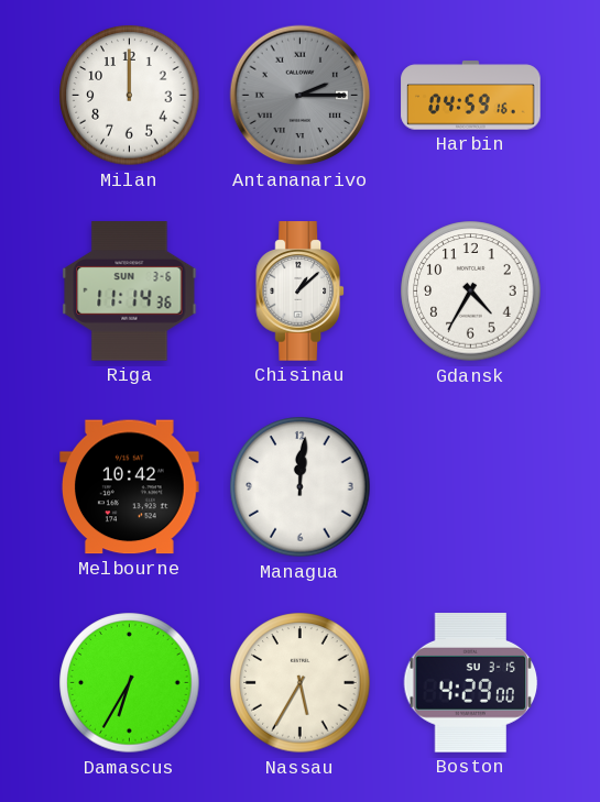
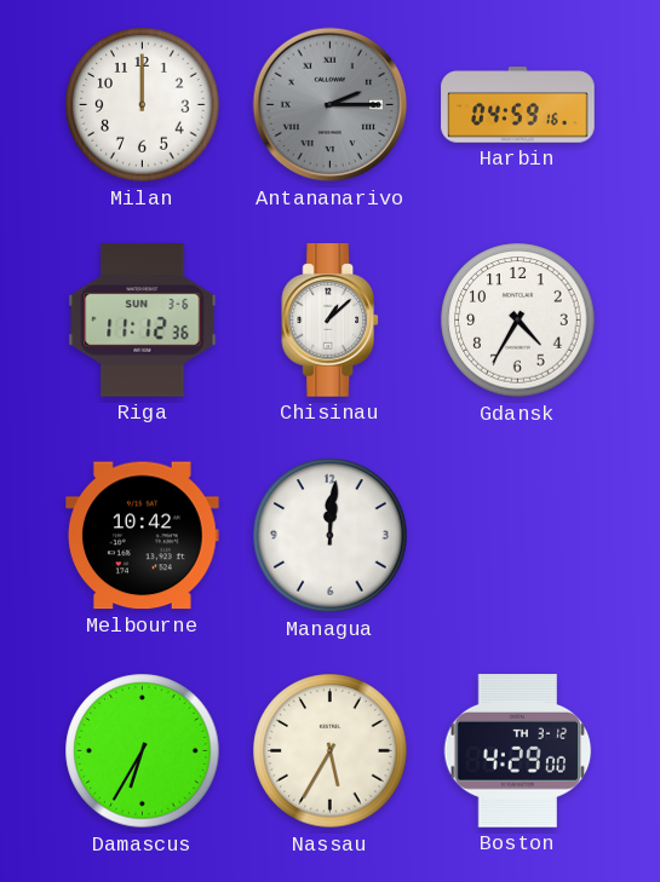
Riga: 11:14 -> 11:12 (143, 321)
Boston date: SU 3-15 -> TH 3-12 (518, 751)
